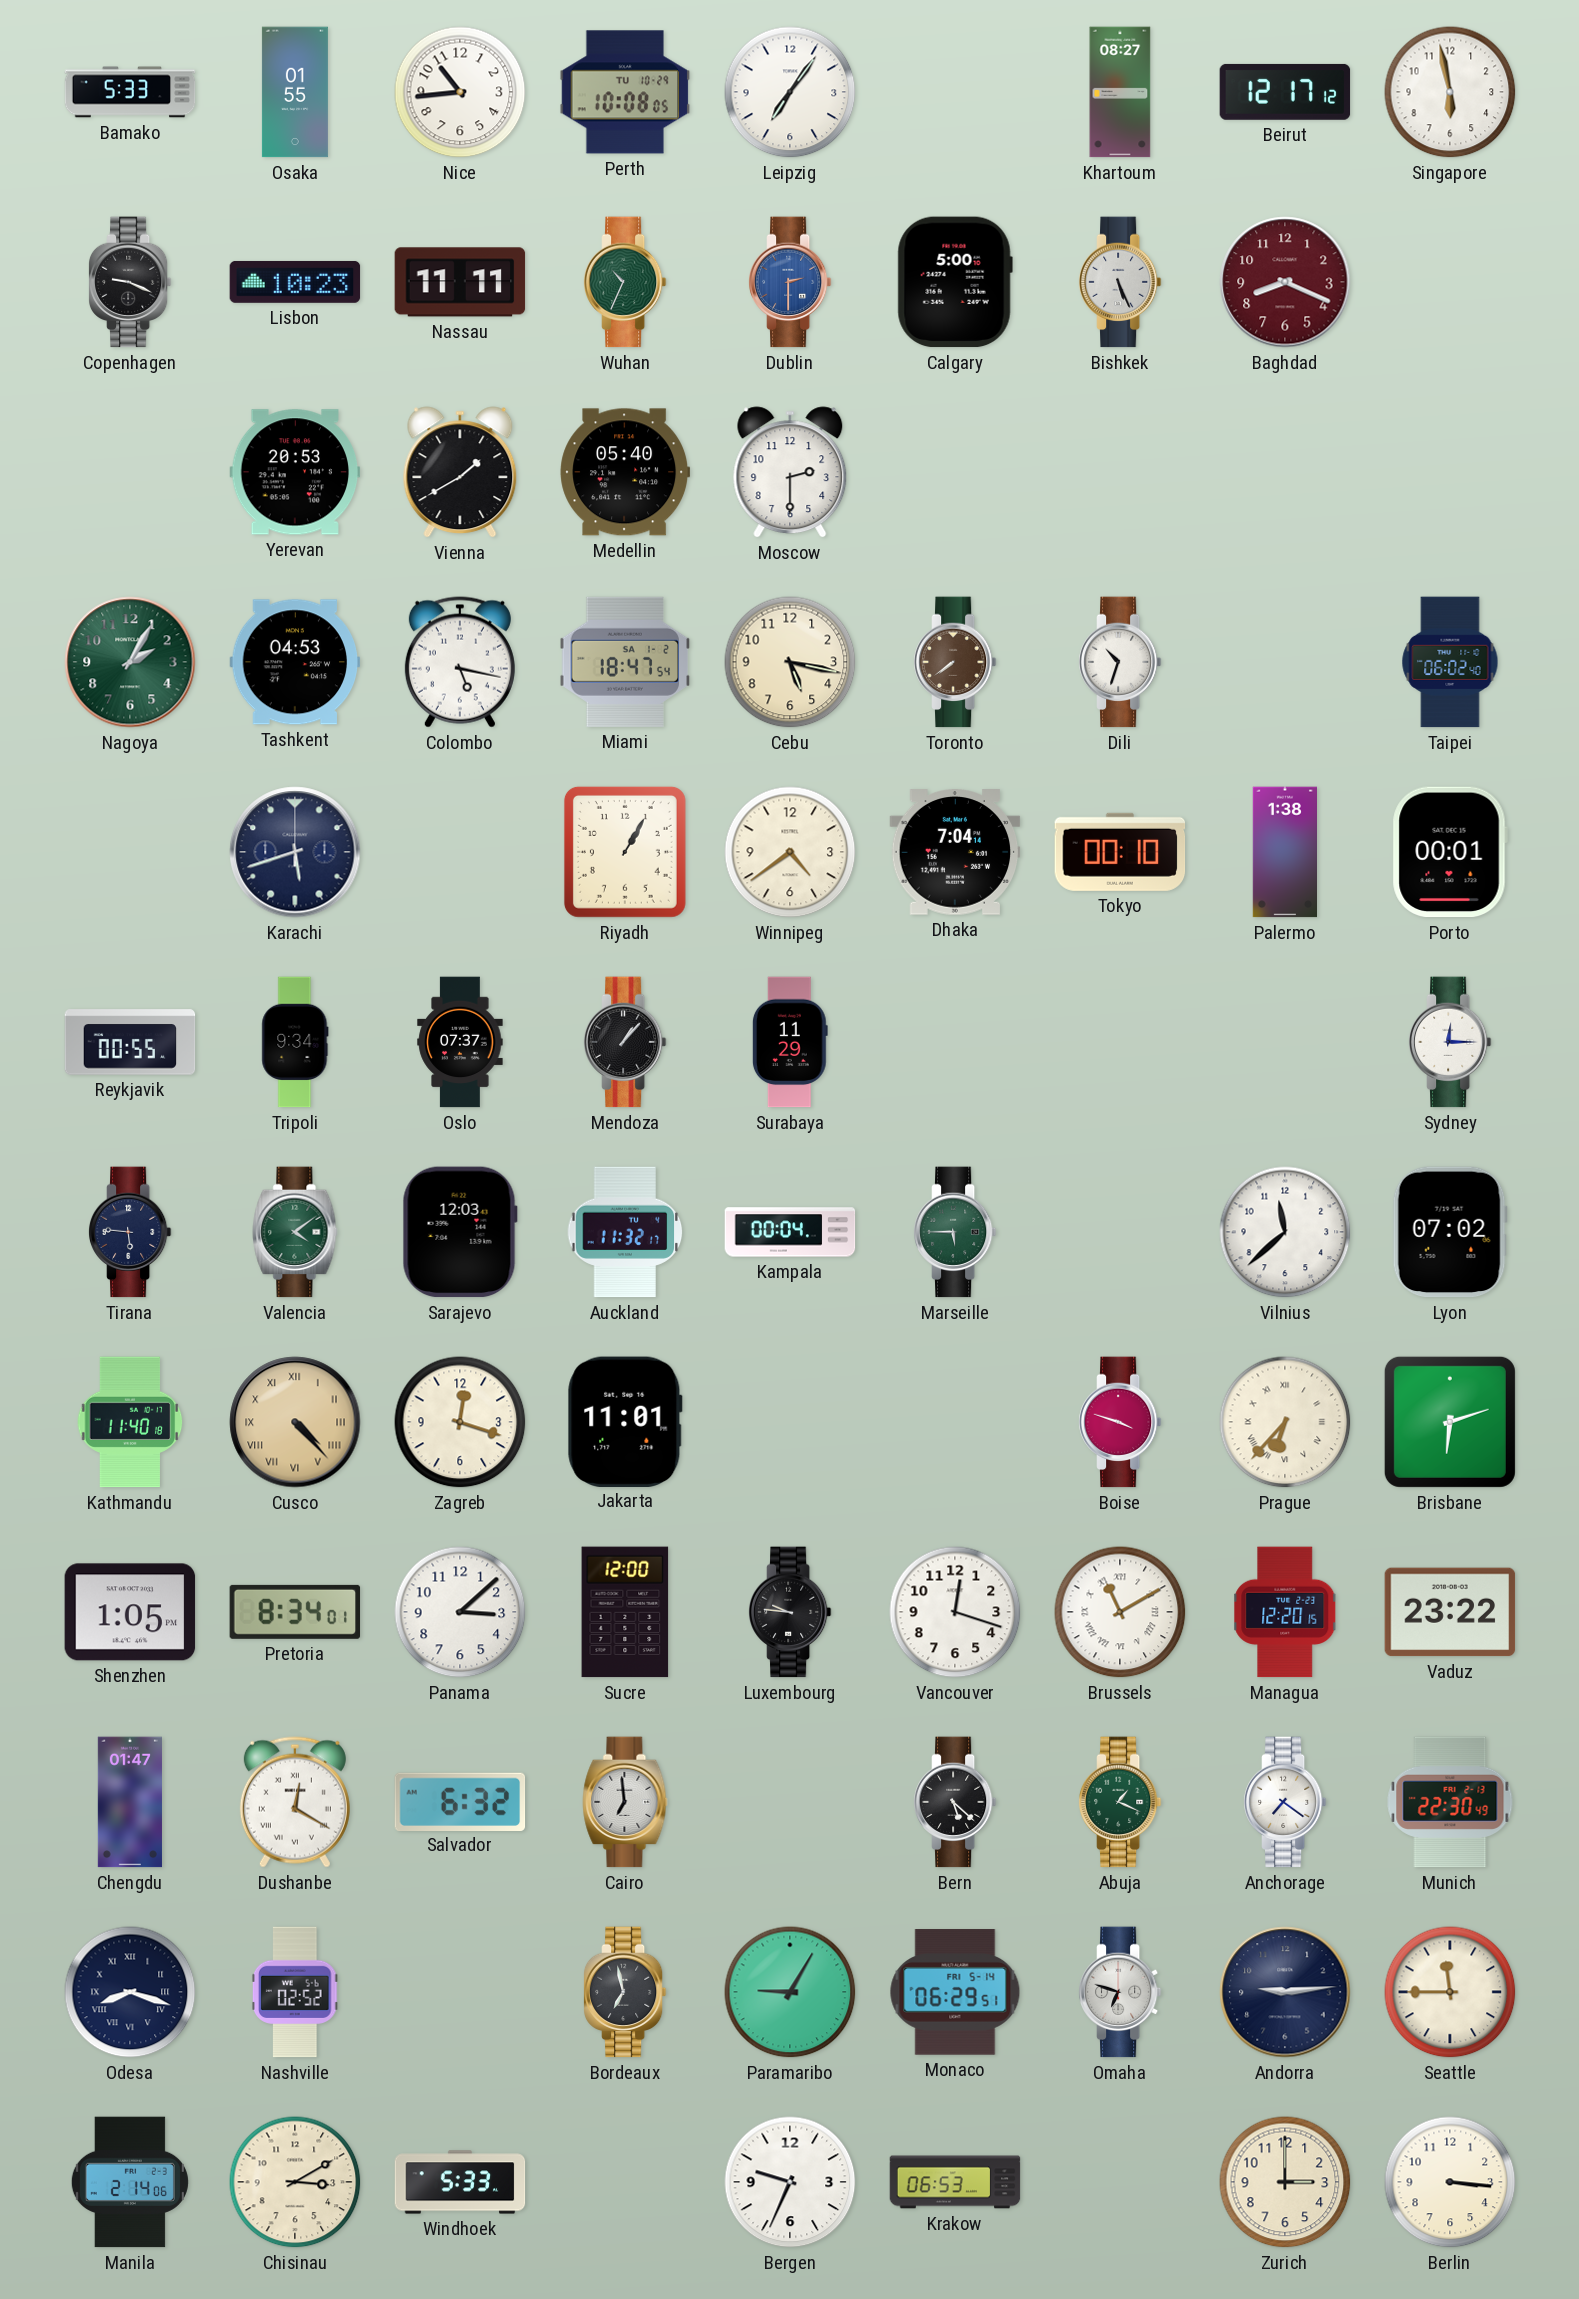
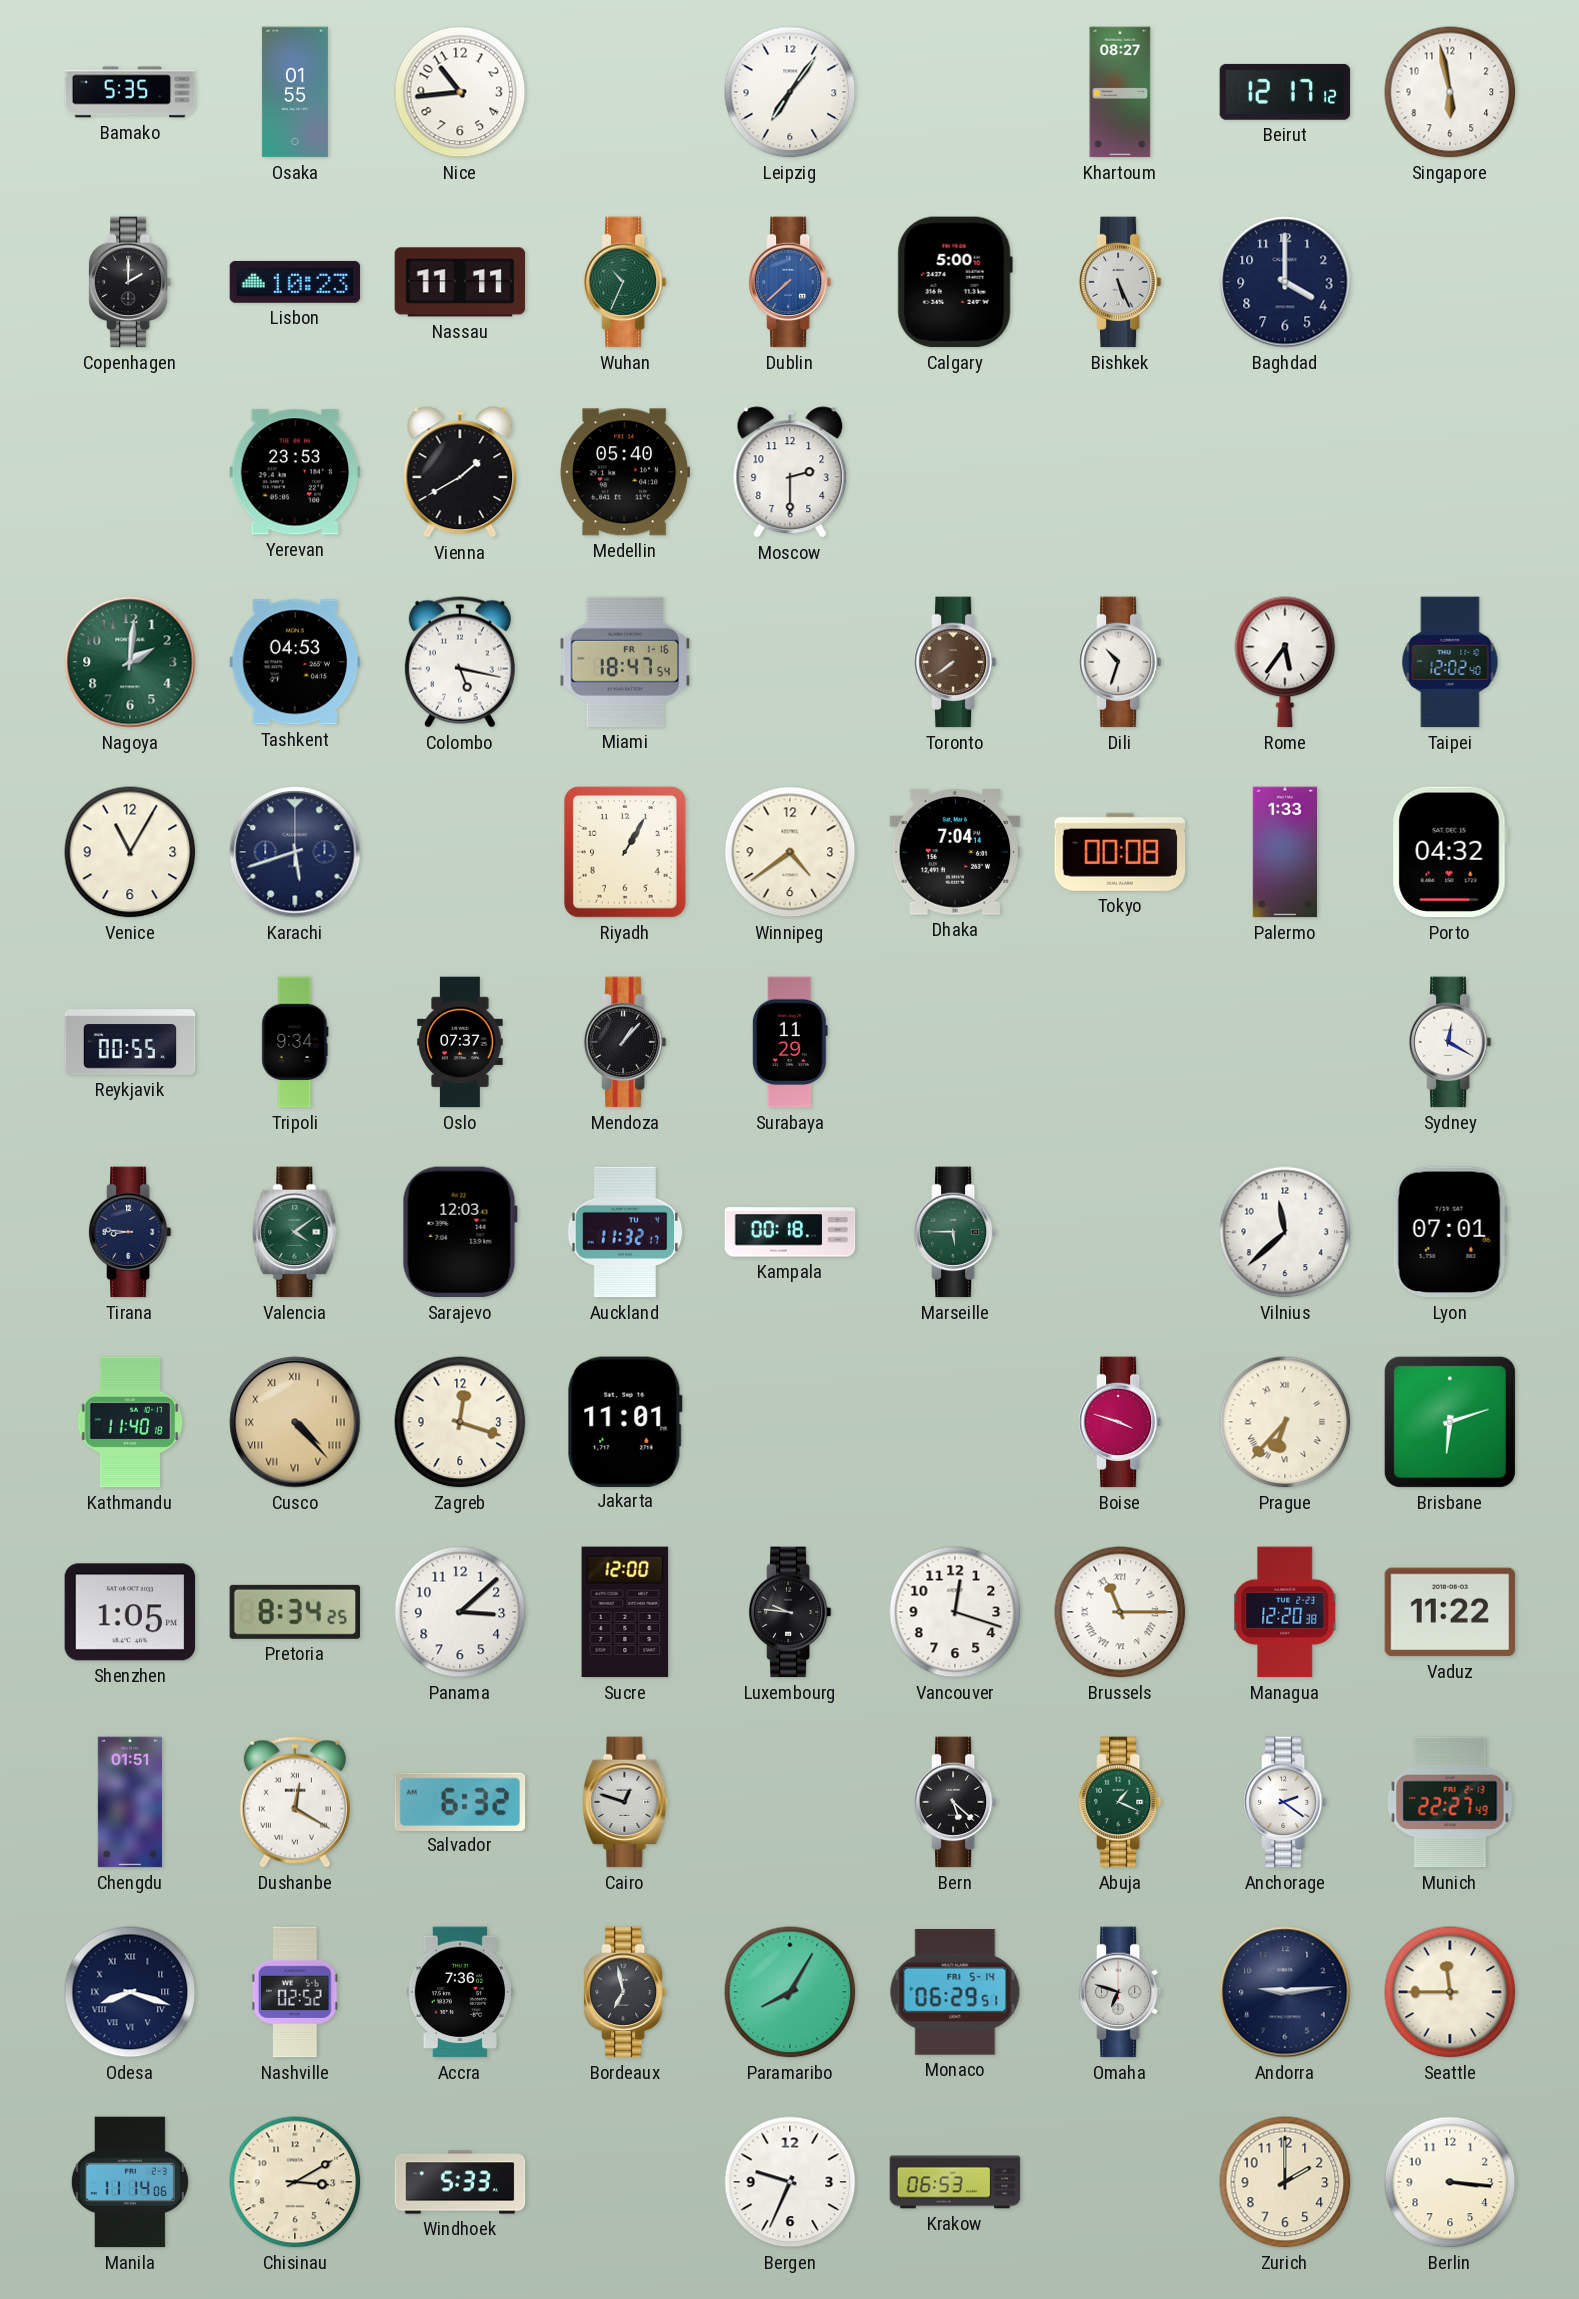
Bamako: 5:33 -> 5:35 (130, 92)
Perth: 10:08 -> none (625, 92)
Copenhagen: 9:19 -> 2:00 (130, 282)
Dublin: 2:30 -> 7:38 (790, 282)
Baghdad: 8:19 -> 4:00 (1285, 282)
Baghdad dial: burgundy -> navy (1285, 282)
Yerevan: 20:53 -> 23:53 (295, 472)
Nagoya: 2:05 -> 2:01 (130, 662)
Miami date: SA 1-2 -> FR 1-16 (625, 662)
Cebu: 5:17 -> none (790, 662)
Rome: none -> 5:36 (1285, 662)
Taipei: 06:02 -> 12:02 (1450, 662)
Venice: none -> 11:05 (130, 852)
Tokyo: 00:10 -> 00:08 (1120, 852)
Palermo: 1:38 -> 1:33 (1285, 852)
Porto: 00:01 -> 04:32 (1450, 852)
Sydney: 12:15 -> 12:20 (1450, 1042)
Tirana: 5:46 -> 8:46 (130, 1232)
Kampala: 00:04 -> 00:18 (790, 1232)
Lyon: 07:02 -> 07:01 (1450, 1232)
Pretoria: 8:34:01 -> 8:34:25 (295, 1612)
Brussels: 11:10 -> 11:15 (1120, 1612)
Managua: 12:20:15 -> 12:20:38 (1285, 1612)
Vaduz: 23:22 -> 11:22 (1450, 1612)
Chengdu: 01:47 -> 01:51 (130, 1802)
Cairo: 6:59 -> 12:48 (625, 1802)
Anchorage: 7:21 -> 2:21 (1285, 1802)
Munich: 22:30 -> 22:27 (1450, 1802)
Accra: none -> 7:36 (459, 1992)
Paramaribo: 9:05 -> 8:05 (790, 1992)
Manila: 2:14 -> 11:14 (130, 2182)
Zurich: 3:00 -> 2:00 (1285, 2182)
